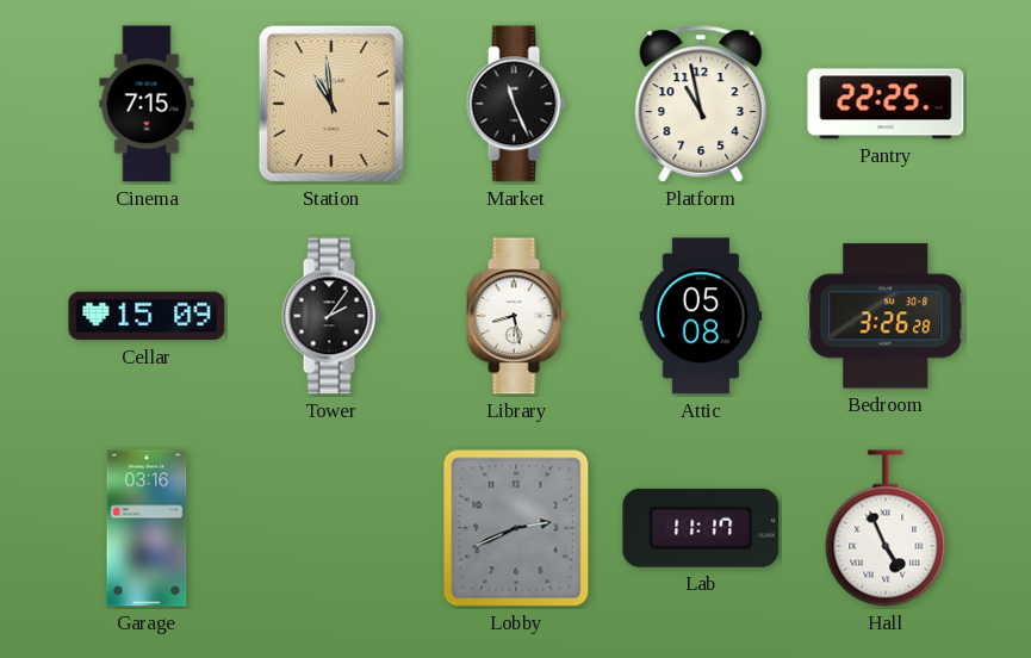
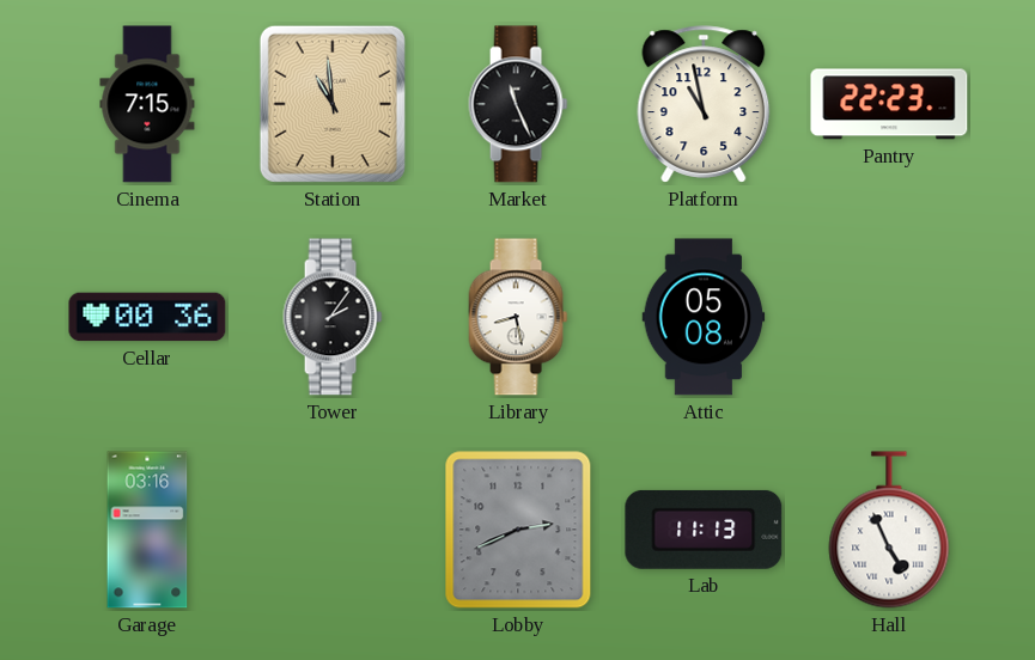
Pantry: 22:25 -> 22:23 (889, 104)
Cellar: 15:09 -> 00:36 (147, 317)
Bedroom: 3:26 -> none (886, 316)
Lab: 11:17 -> 11:13 (704, 530)
